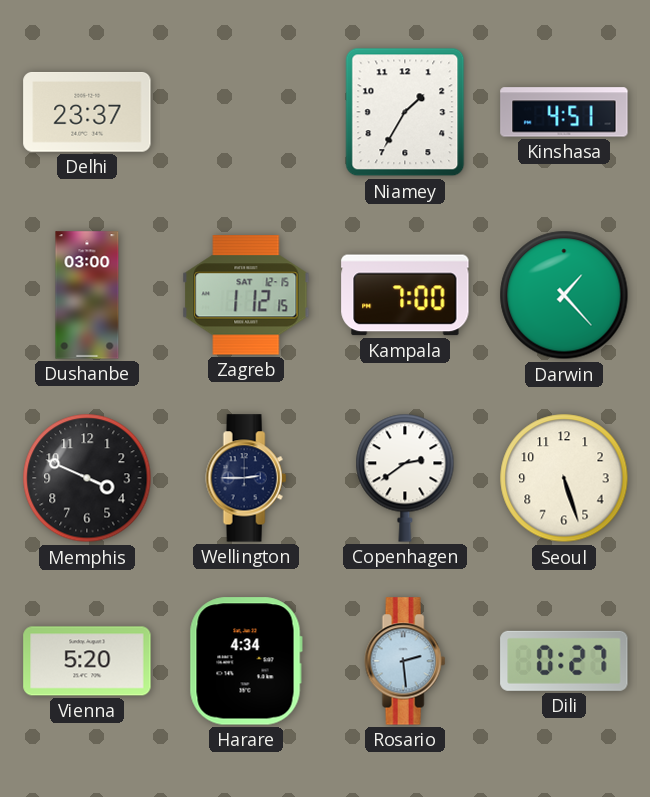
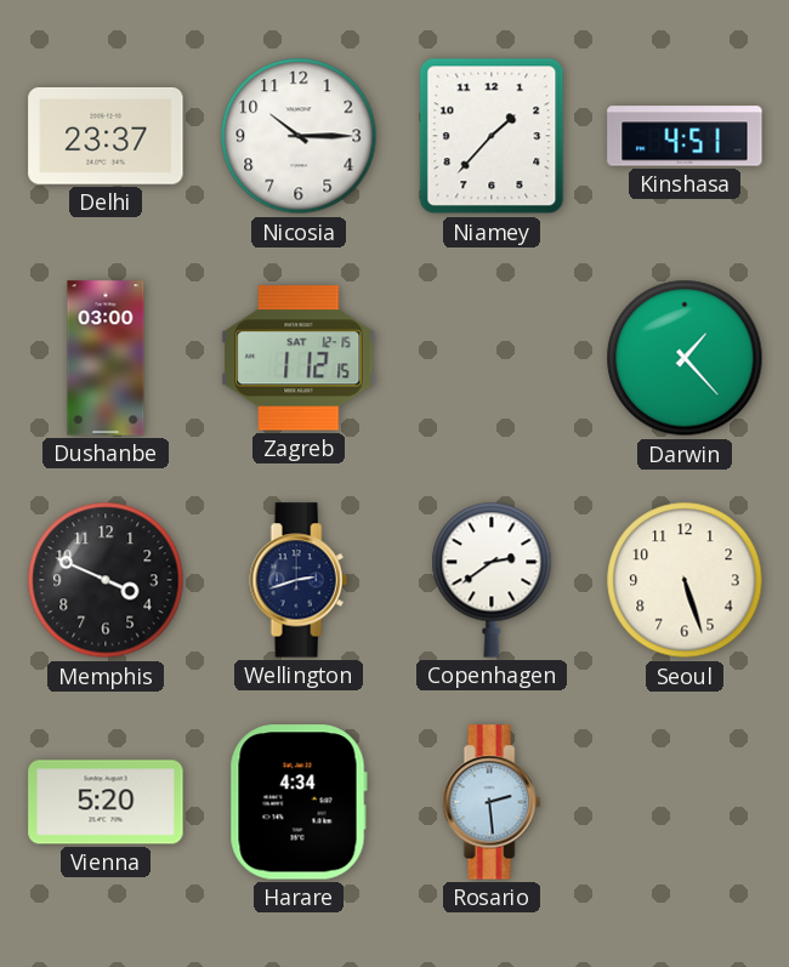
Nicosia: none -> 10:15 (299, 136)
Niamey: 1:35 -> 1:37 (492, 136)
Kampala: 7:00 -> none (405, 295)
Wellington: 2:45 -> 2:42 (299, 580)
Dili: 0:27 -> none (564, 661)
